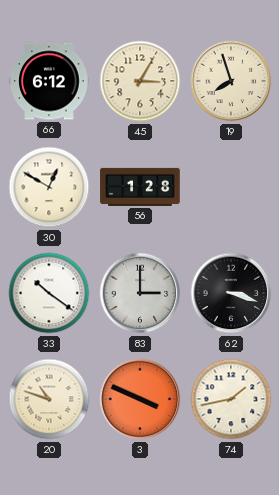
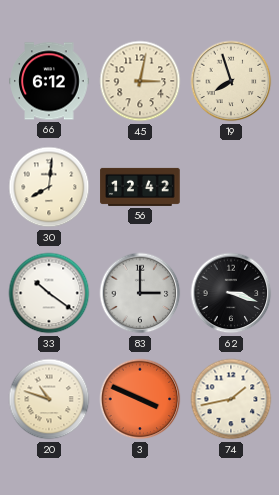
45: 3:05 -> 3:02 (140, 81)
30: 12:50 -> 8:01 (49, 187)
56: 1:28 -> 12:42 (140, 187)
